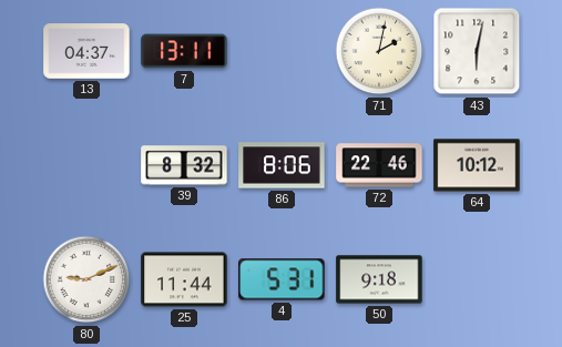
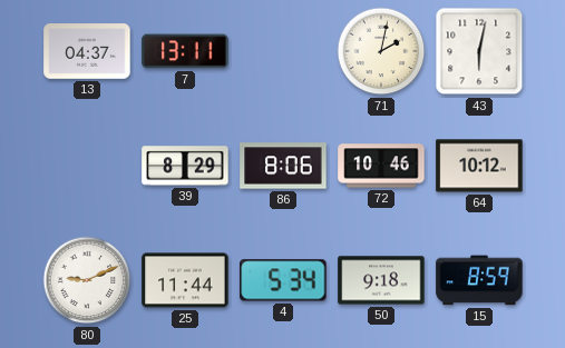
39: 8:32 -> 8:29 (185, 166)
72: 22:46 -> 10:46 (381, 166)
4: 5:31 -> 5:34 (283, 280)
15: none -> 8:59 (479, 280)
